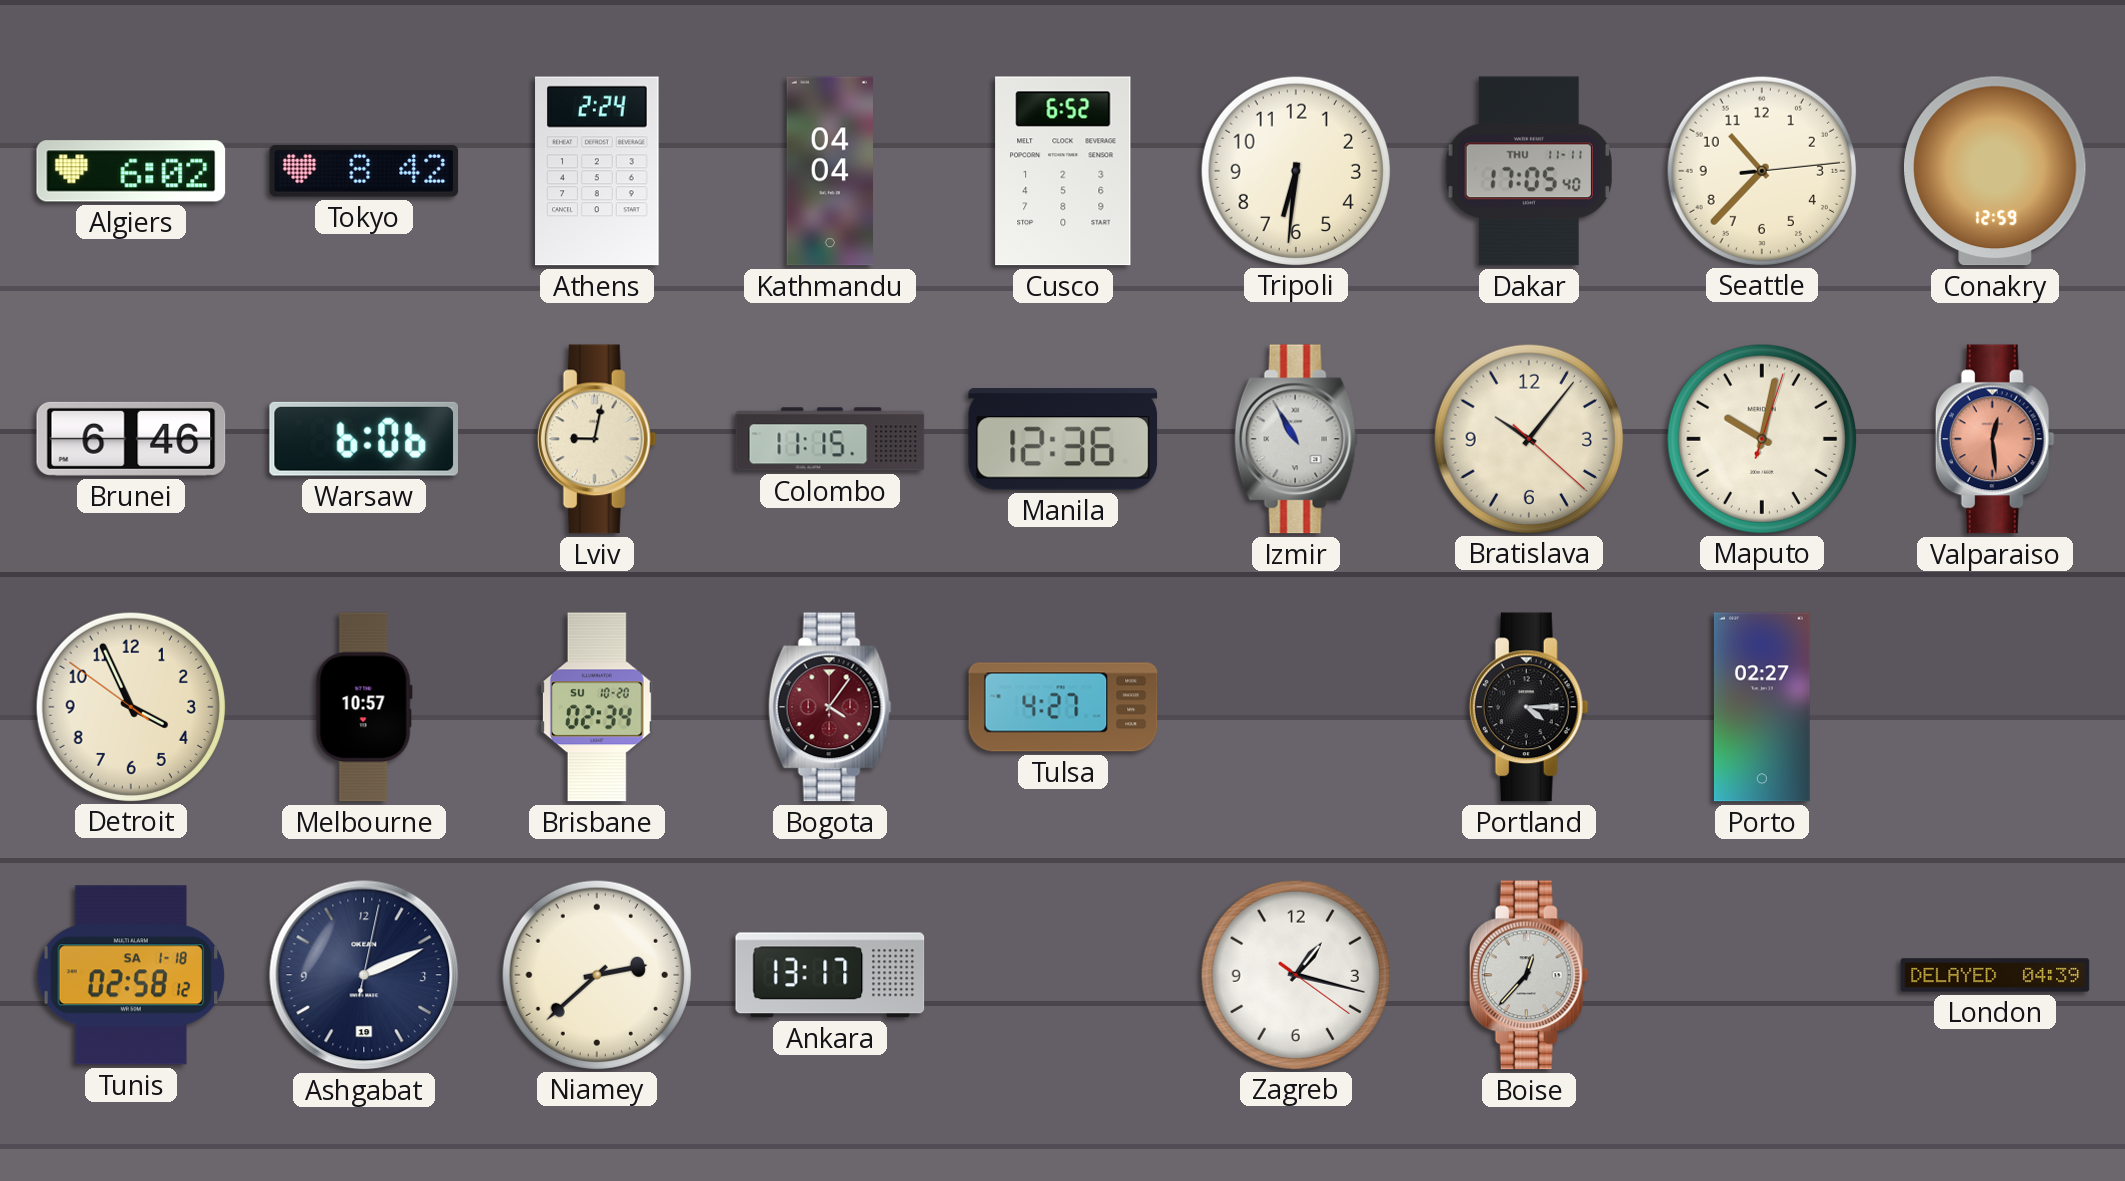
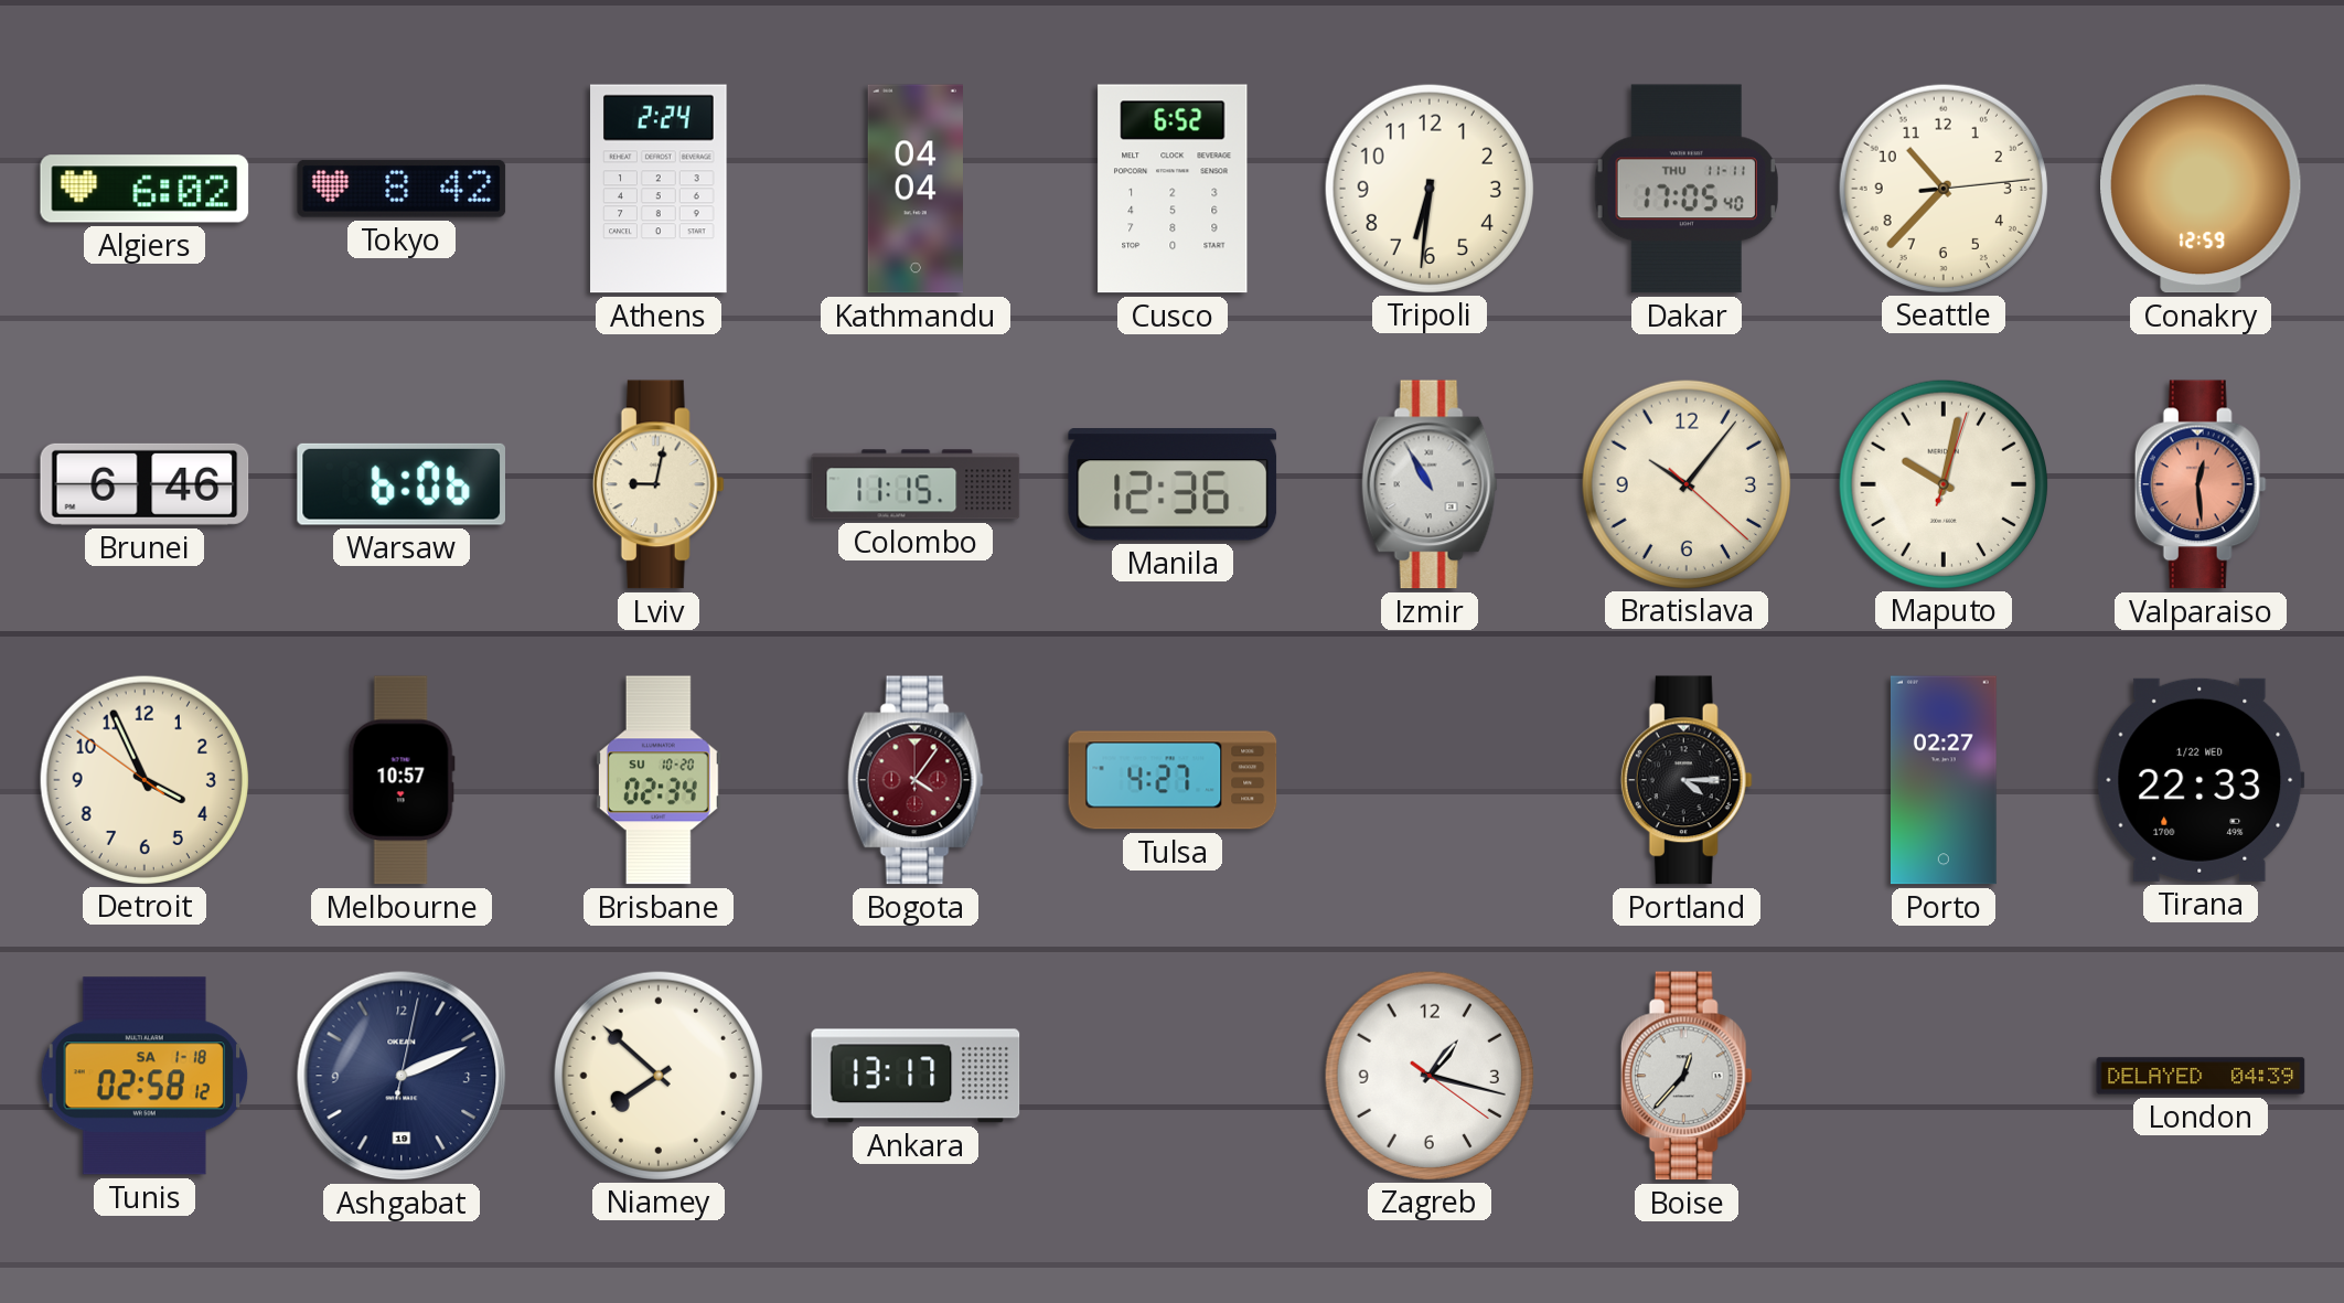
Tirana: none -> 22:33 (2201, 780)
Niamey: 2:38 -> 7:52 (657, 1075)
